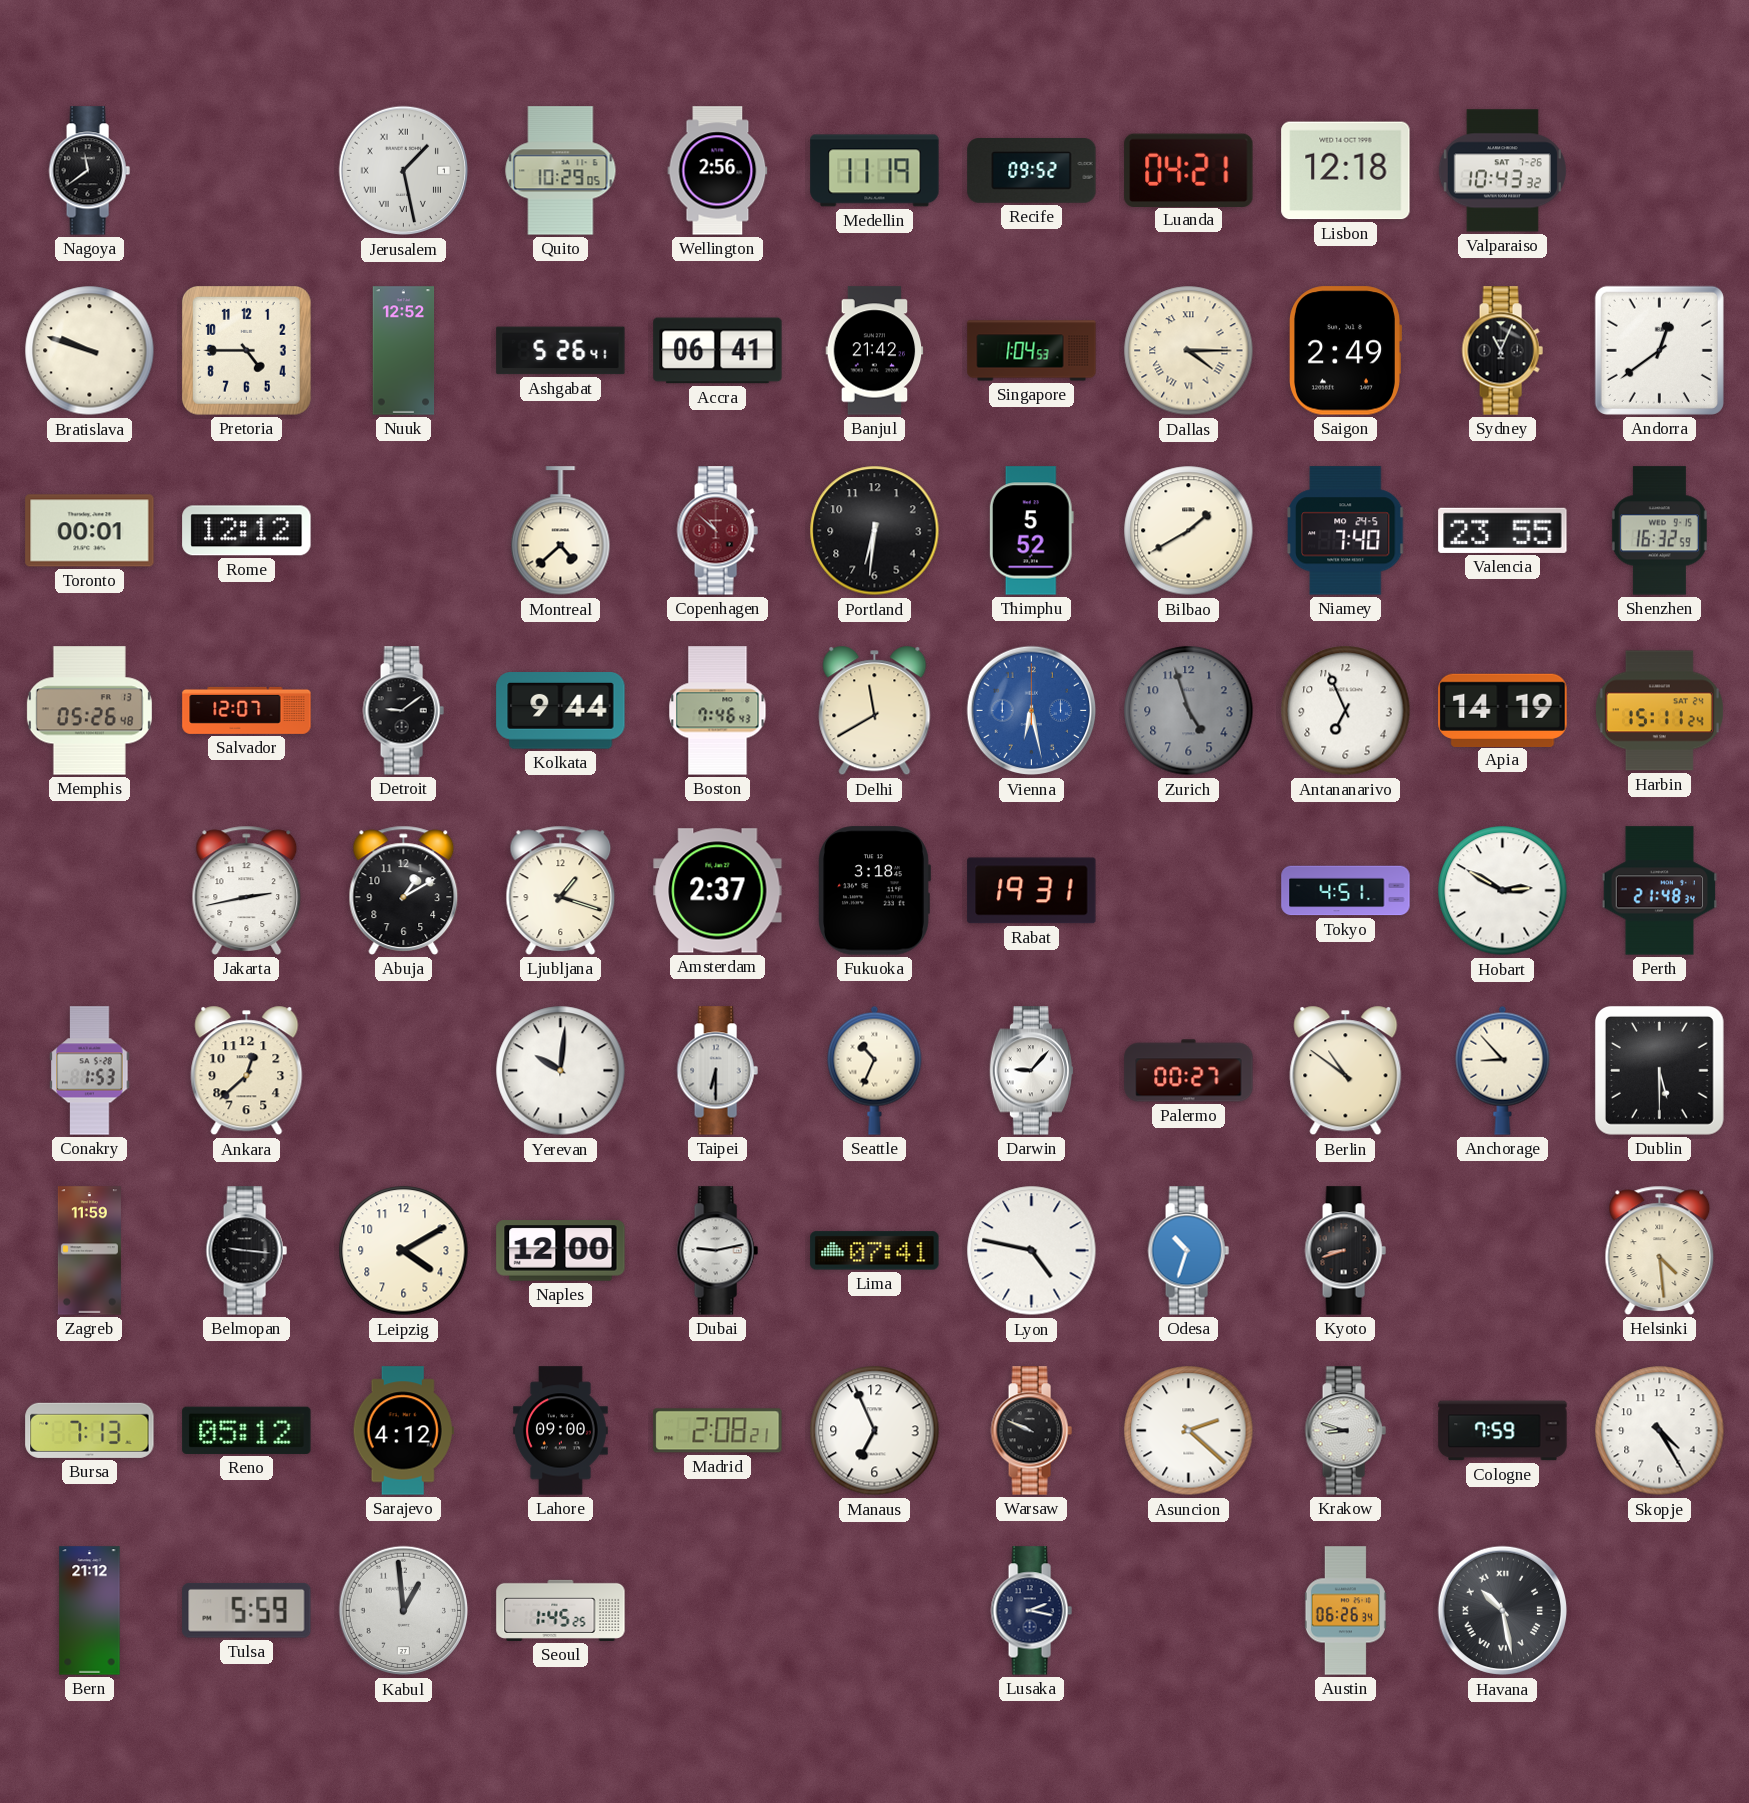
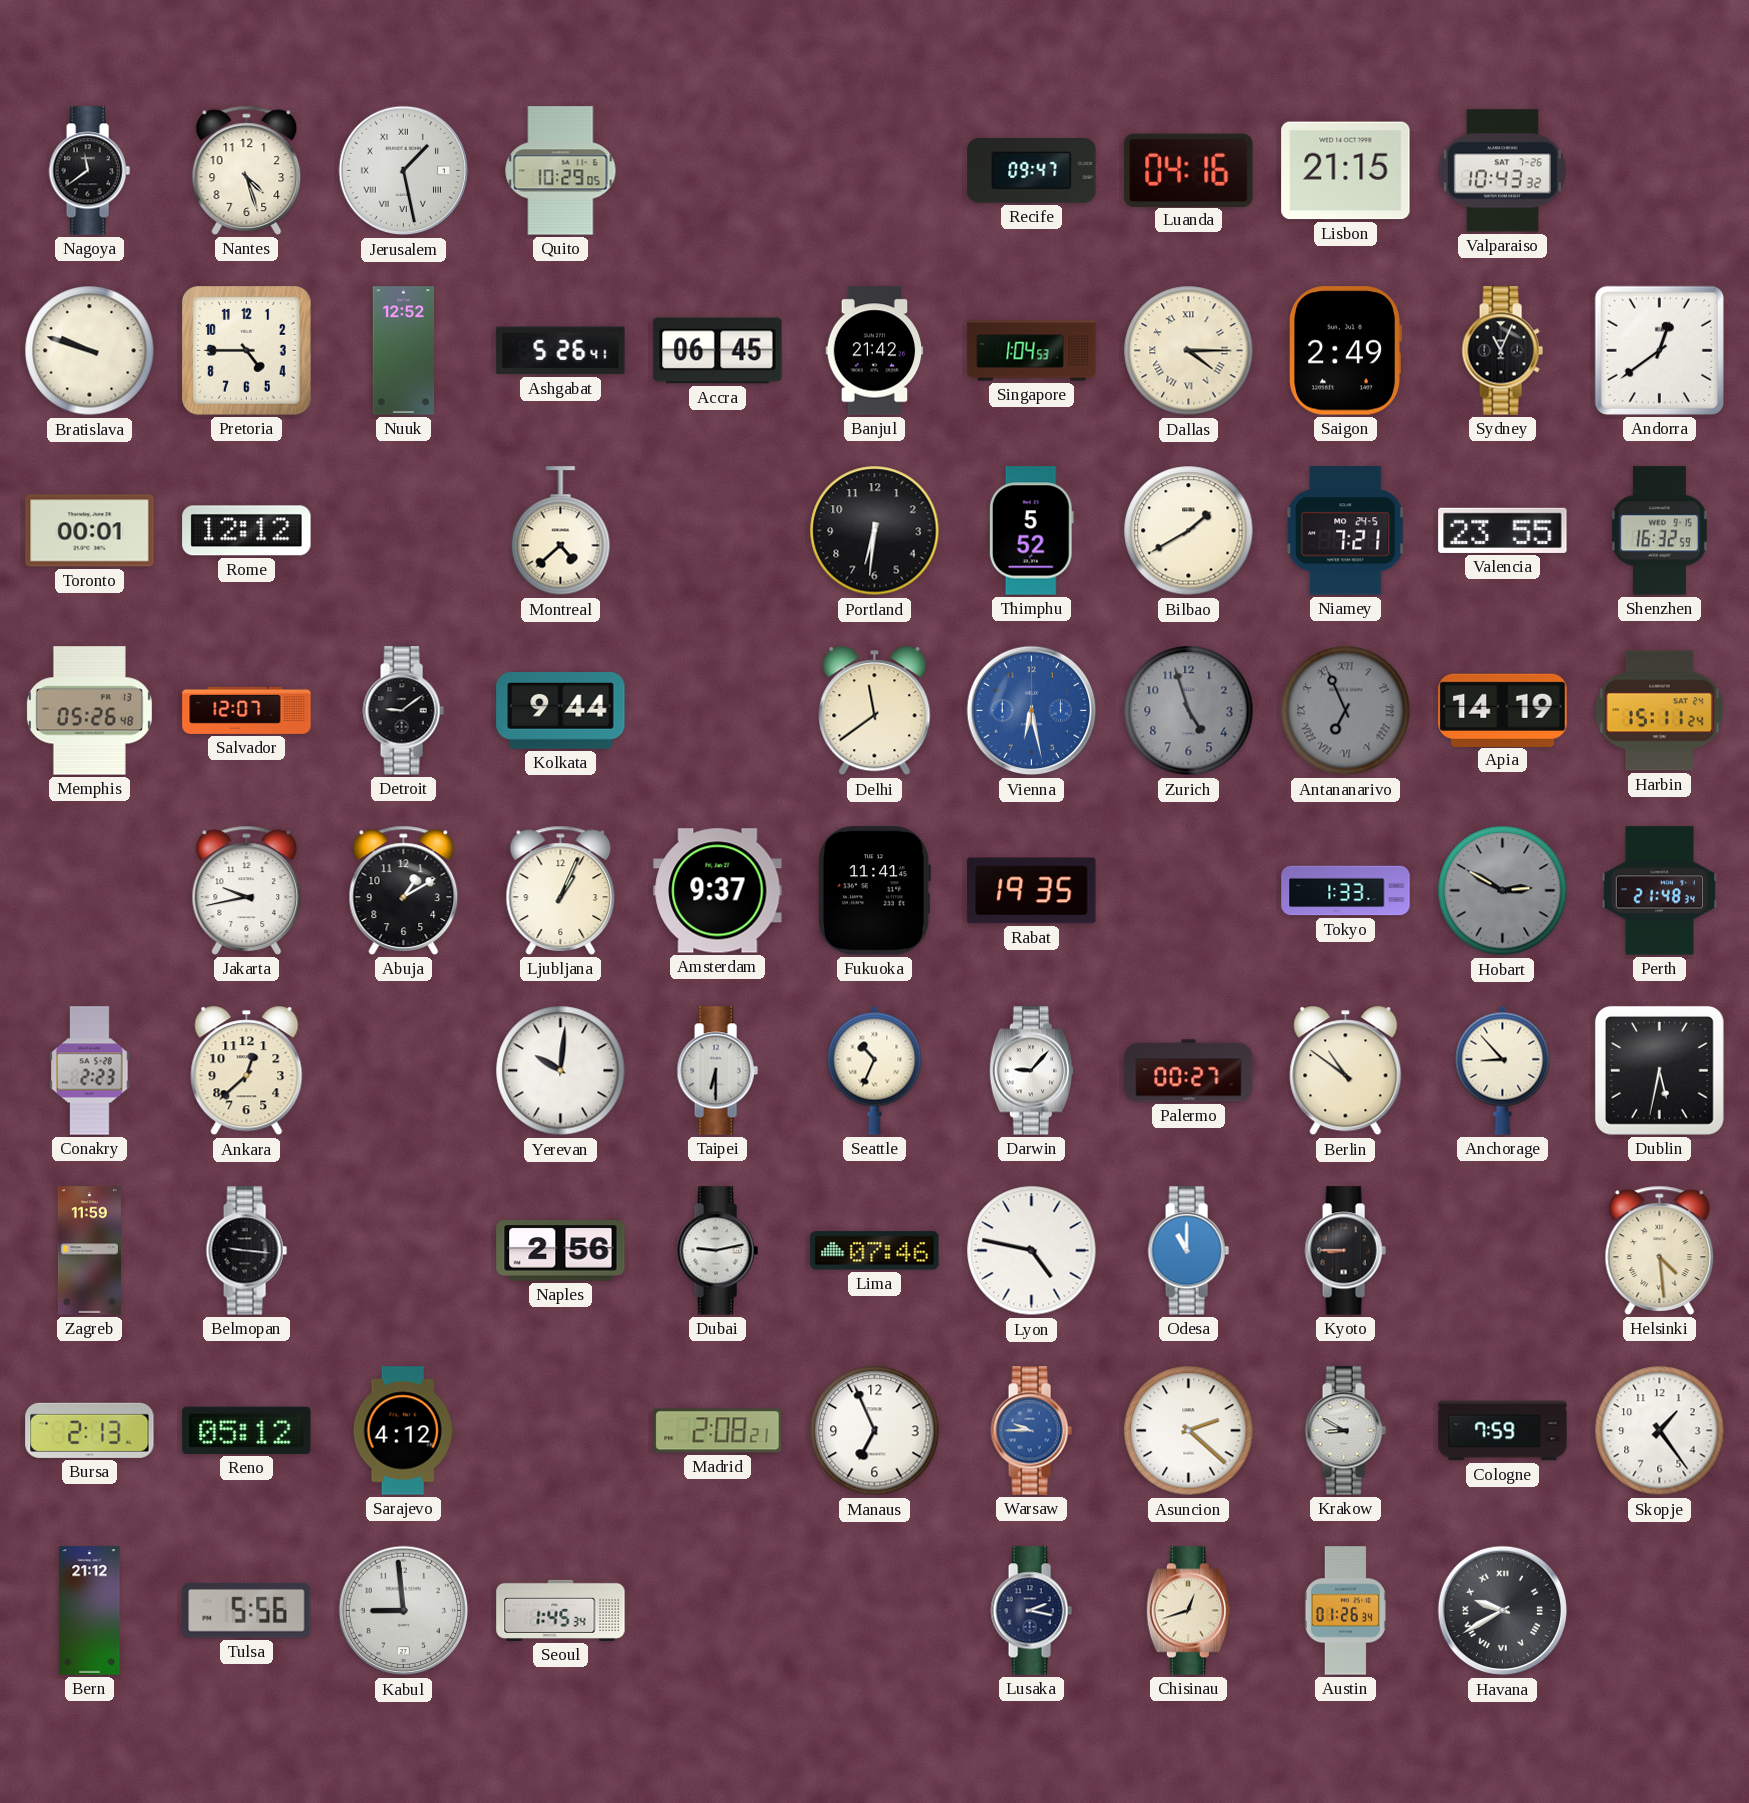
Nantes: none -> 4:27 (247, 170)
Wellington: 2:56 -> none (718, 171)
Medellin: 11:19 -> none (875, 171)
Recife: 09:52 -> 09:47 (1032, 171)
Luanda: 04:21 -> 04:16 (1189, 170)
Lisbon: 12:18 -> 21:15 (1346, 171)
Accra: 06:41 -> 06:45 (718, 351)
Copenhagen: 10:52 -> none (717, 531)
Niamey: 7:40 -> 7:21 (1345, 531)
Boston: 7:46 -> none (718, 711)
Delhi: 11:40 -> 11:39 (875, 711)
Antananarivo dial: white -> grey (1346, 711)
Antananarivo numerals: Arabic -> Roman (1346, 711)
Jakarta: 2:43 -> 9:43 (247, 890)
Ljubljana: 1:18 -> 1:04 (561, 890)
Amsterdam: 2:37 -> 9:37 (718, 891)
Fukuoka: 3:18 -> 11:41 (875, 891)
Rabat: 19:31 -> 19:35 (1032, 891)
Tokyo: 4:51 -> 1:33 (1346, 891)
Hobart dial: white -> grey (1503, 891)
Conakry: 1:53 -> 2:23 (90, 1071)
Dublin: 5:30 -> 5:32 (1659, 1070)
Leipzig: 4:10 -> none (404, 1251)
Naples: 12:00 -> 2:56 (561, 1251)
Lima: 07:41 -> 07:46 (875, 1251)
Odesa: 10:33 -> 11:00 (1188, 1251)
Kyoto: 8:42 -> 8:45 (1345, 1251)
Bursa: 7:13 -> 2:13 (90, 1430)
Lahore: 09:00 -> none (560, 1431)
Warsaw: 9:49 -> 9:45 (1031, 1431)
Warsaw dial: black -> blue (1031, 1431)
Krakow: 8:48 -> 8:50 (1345, 1431)
Skopje: 4:25 -> 1:24 (1660, 1431)
Tulsa: 5:59 -> 5:56 (247, 1611)
Kabul: 12:59 -> 8:59 (404, 1611)
Seoul: 1:45:25 -> 1:45:34 (561, 1610)
Chisinau: none -> 12:42 (1189, 1611)
Austin: 06:26 -> 01:26 (1345, 1611)
Havana: 10:28 -> 9:40 (1503, 1611)
